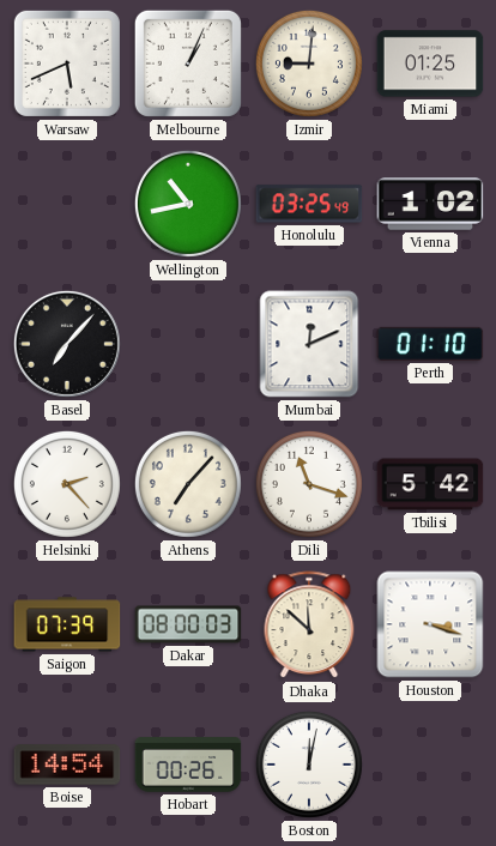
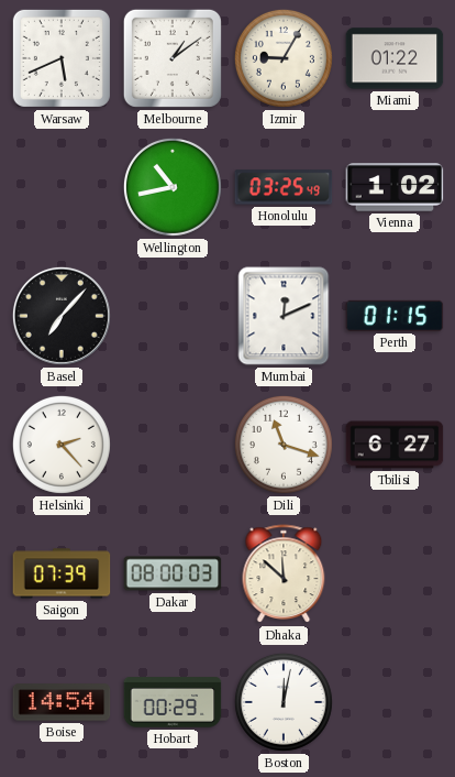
Melbourne: 1:04 -> 1:09 (173, 58)
Izmir: 9:01 -> 9:05 (284, 58)
Miami: 01:25 -> 01:22 (395, 58)
Perth: 01:10 -> 01:15 (395, 316)
Athens: 7:07 -> none (188, 484)
Tbilisi: 5:42 -> 6:27 (395, 445)
Houston: 3:18 -> none (430, 624)
Hobart: 00:26 -> 00:29 (173, 702)
